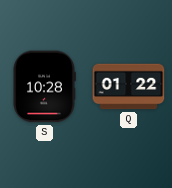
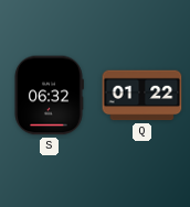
S: 10:28 -> 06:32 (49, 96)
